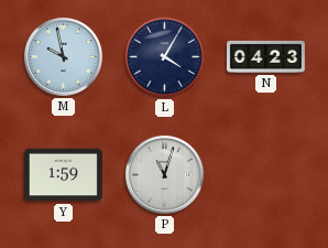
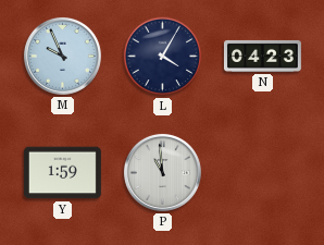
M: 9:58 -> 9:56 (62, 56)
P: 11:03 -> 10:59 (162, 172)
